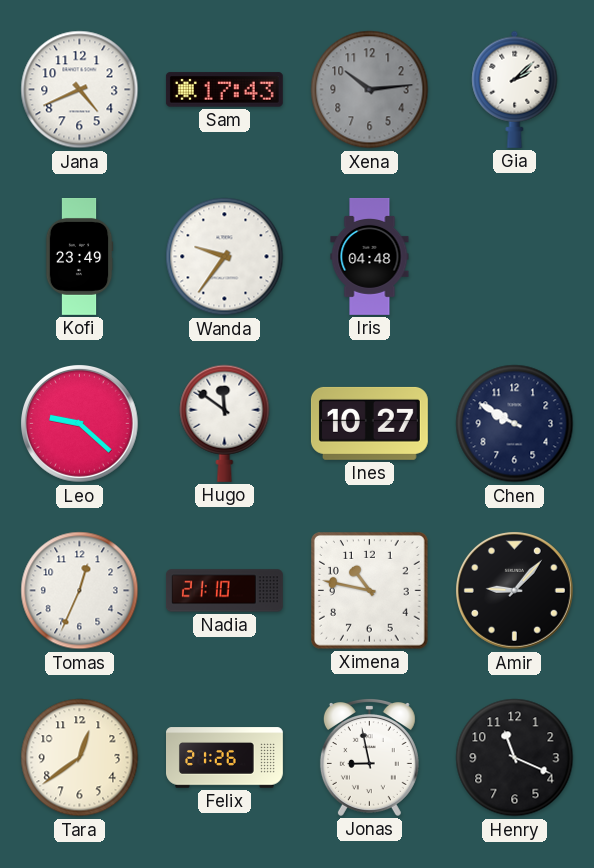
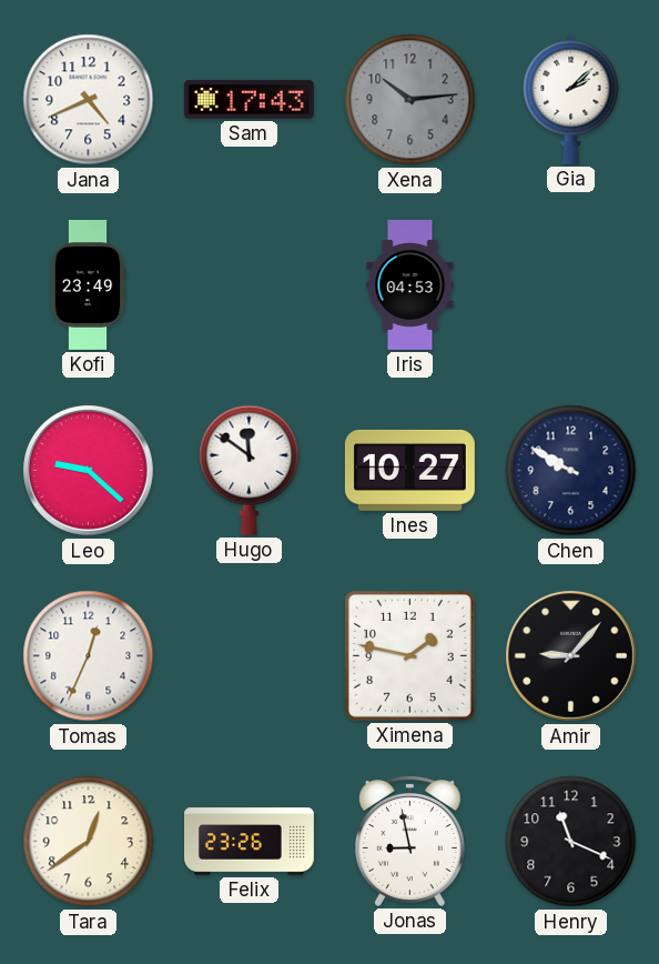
Wanda: 9:36 -> none (225, 257)
Iris: 04:48 -> 04:53 (410, 284)
Nadia: 21:10 -> none (224, 591)
Ximena: 10:47 -> 1:47 (410, 656)
Felix: 21:26 -> 23:26 (250, 842)
